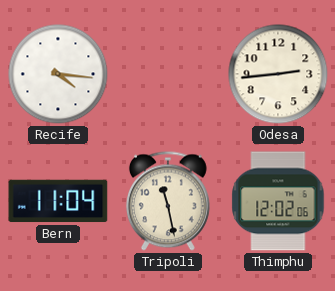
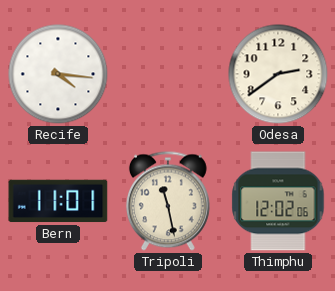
Odesa: 2:44 -> 2:39 (278, 74)
Bern: 11:04 -> 11:01 (58, 201)
